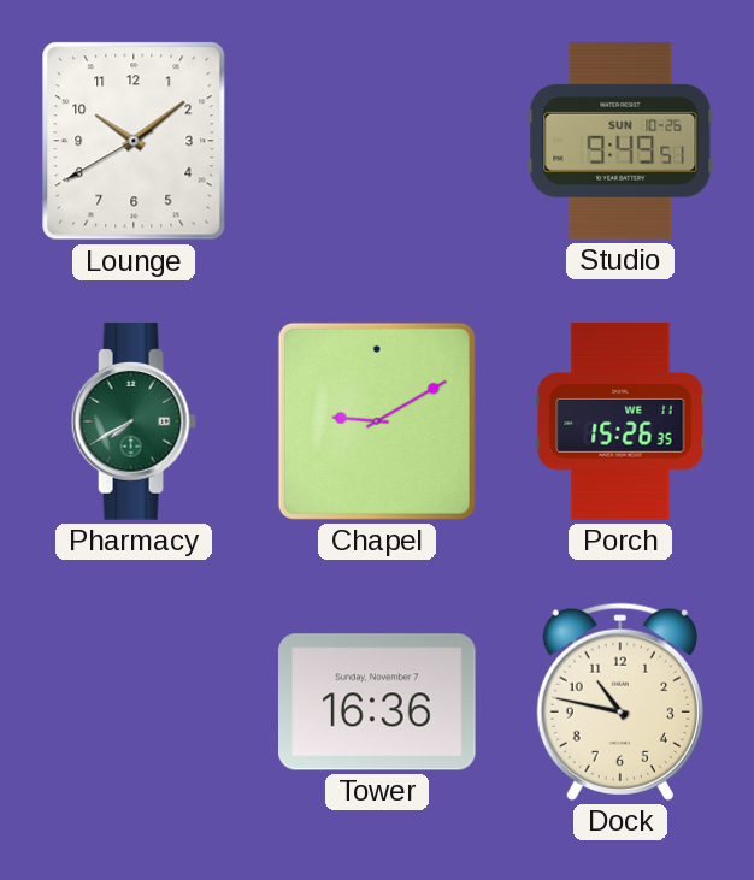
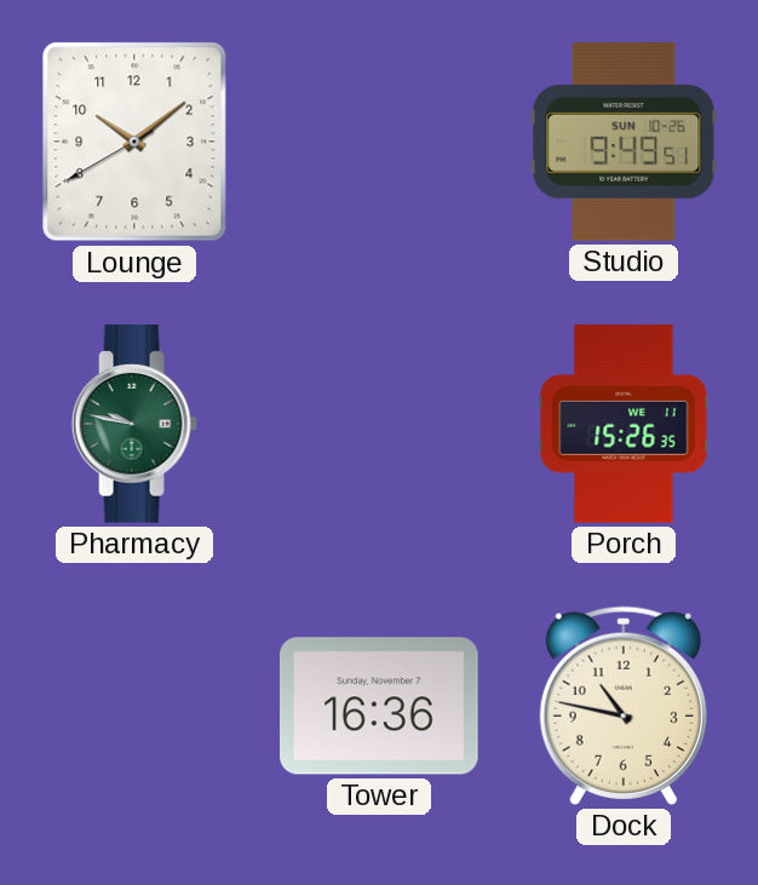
Pharmacy: 7:40 -> 9:47 (134, 424)
Chapel: 9:10 -> none (377, 421)
